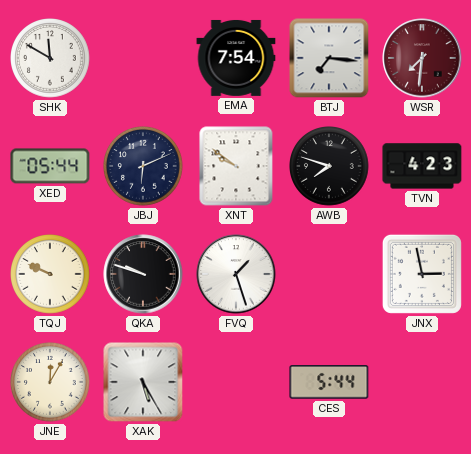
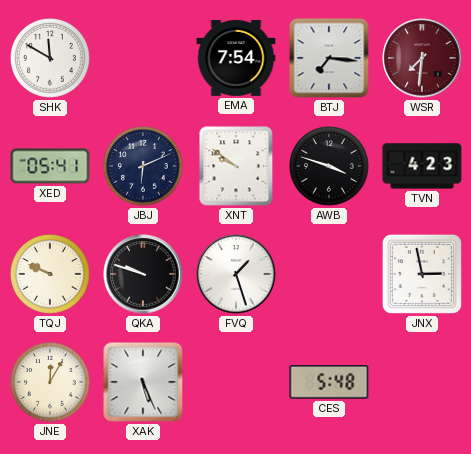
XED: 05:44 -> 05:41 (50, 166)
AWB: 7:48 -> 3:48 (329, 166)
XAK: 5:25 -> 5:26 (143, 382)
CES: 5:44 -> 5:48 (329, 383)
